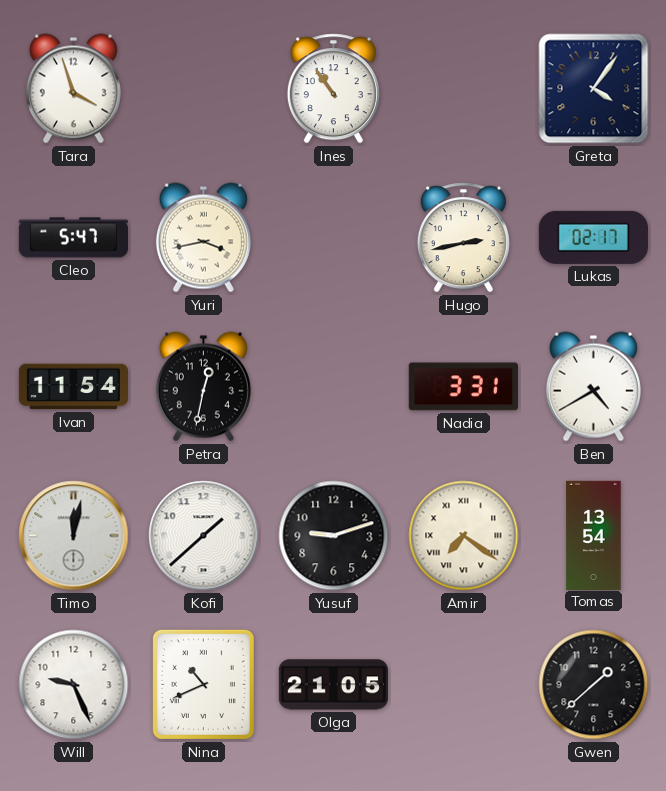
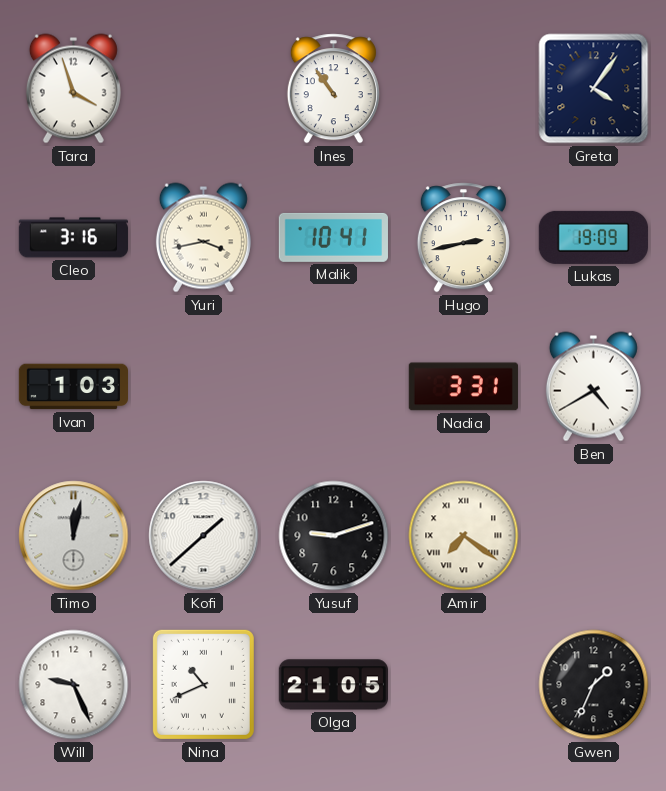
Cleo: 5:47 -> 3:16 (73, 238)
Malik: none -> 10:41 (333, 237)
Lukas: 02:17 -> 19:09 (593, 237)
Ivan: 11:54 -> 1:03 (73, 387)
Petra: 12:32 -> none (203, 387)
Tomas: 13:54 -> none (594, 535)
Gwen: 1:38 -> 1:34 (594, 685)
